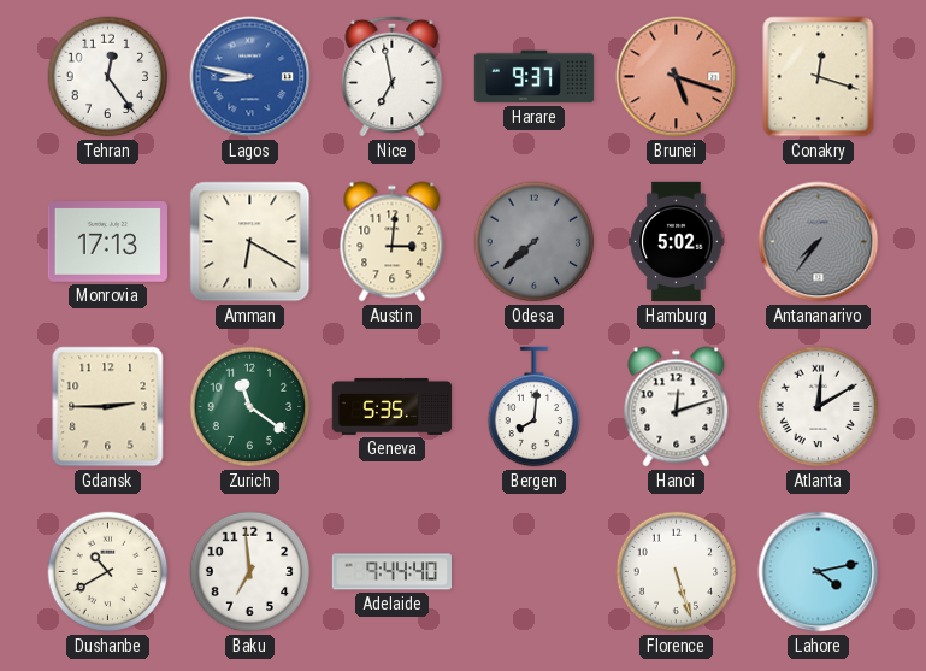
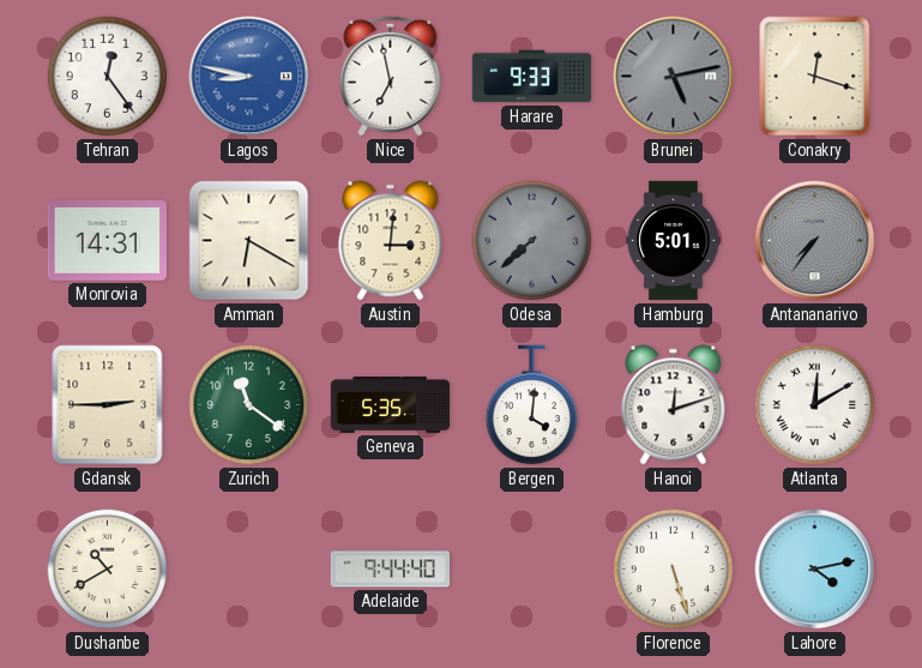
Harare: 9:37 -> 9:33 (532, 77)
Brunei: 5:18 -> 5:13 (674, 77)
Brunei dial: salmon -> grey (674, 77)
Monrovia: 17:13 -> 14:31 (107, 241)
Hamburg: 5:02 -> 5:01 (674, 241)
Bergen: 8:01 -> 4:01 (532, 405)
Baku: 6:59 -> none (250, 572)
